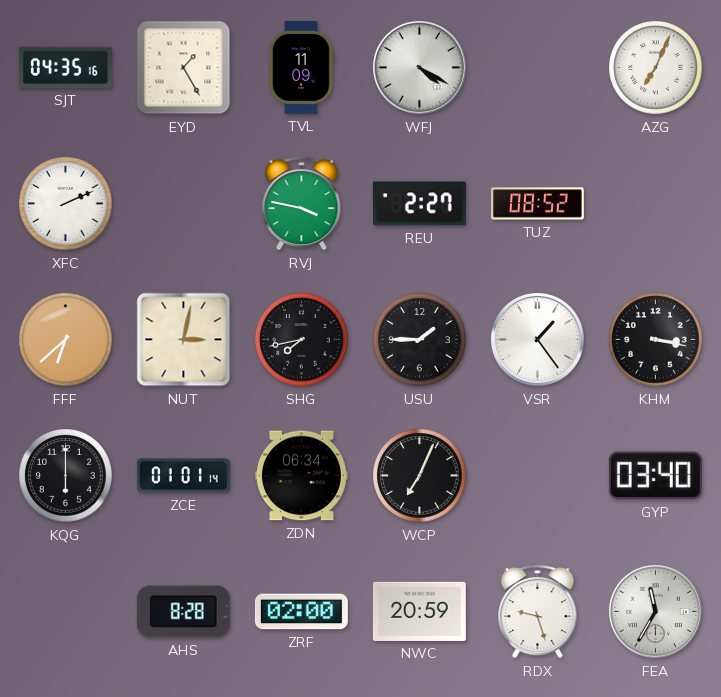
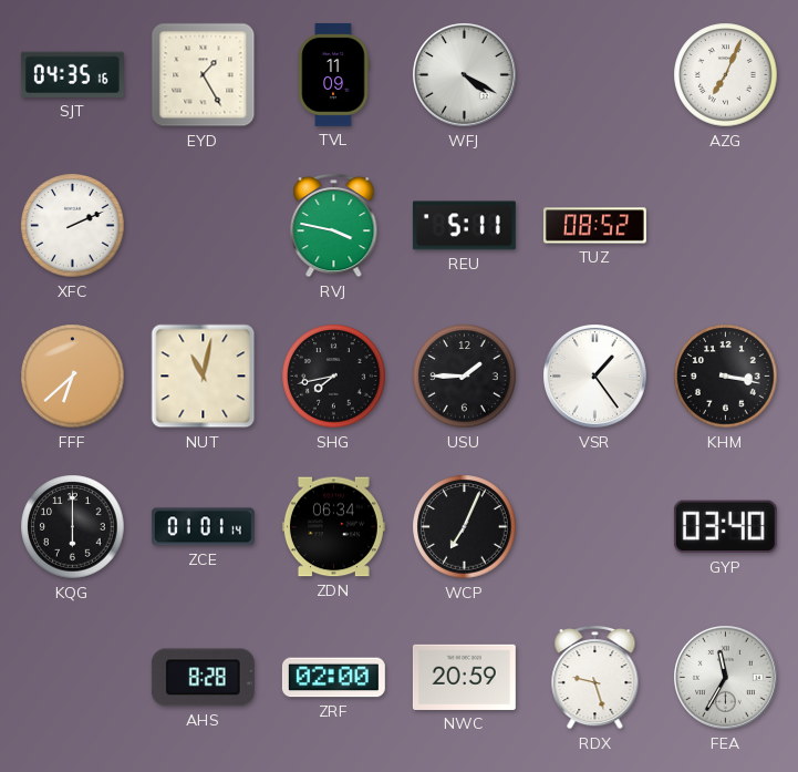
REU: 2:27 -> 5:11 (464, 226)
NUT: 3:02 -> 11:02 (204, 377)
